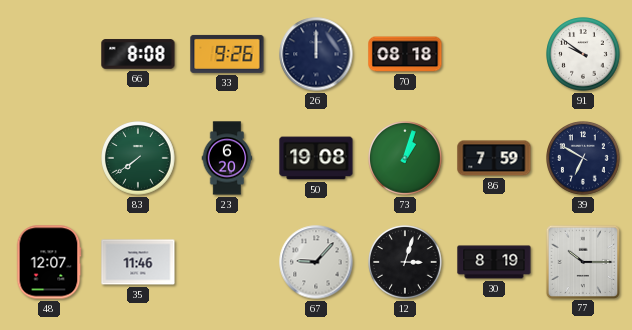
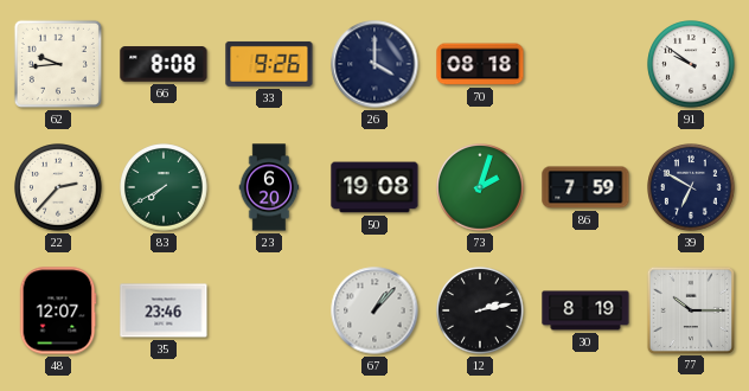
62: none -> 9:44 (58, 64)
26: 12:00 -> 4:00 (375, 64)
22: none -> 2:37 (58, 187)
83: 7:39 -> 7:40 (164, 187)
73: 1:03 -> 2:03 (480, 187)
35: 11:46 -> 23:46 (164, 310)
67: 9:07 -> 1:07 (375, 310)
12: 3:03 -> 2:13 (480, 310)
